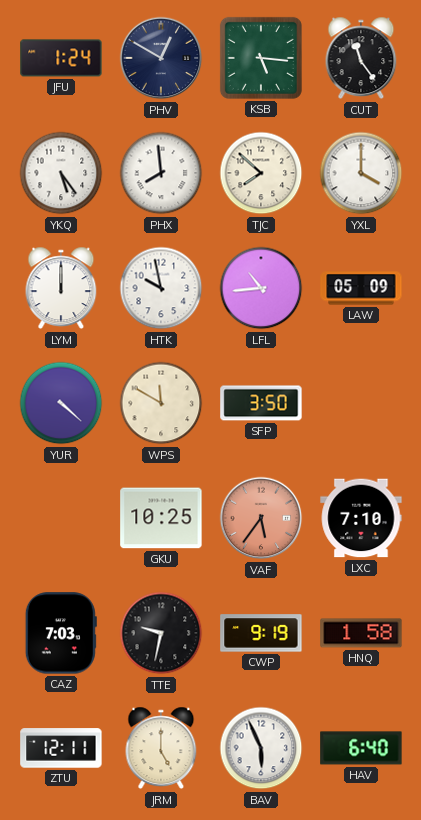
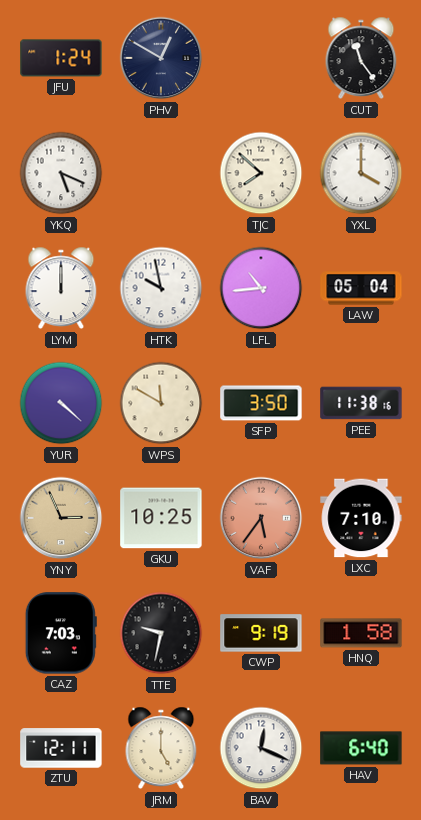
KSB: 5:16 -> none (261, 58)
YKQ: 5:24 -> 5:19 (61, 173)
PHX: 7:59 -> none (161, 173)
LAW: 05:09 -> 05:04 (361, 288)
PEE: none -> 11:38 (361, 403)
YNY: none -> 2:56 (61, 518)
BAV: 5:56 -> 12:19 (261, 748)
